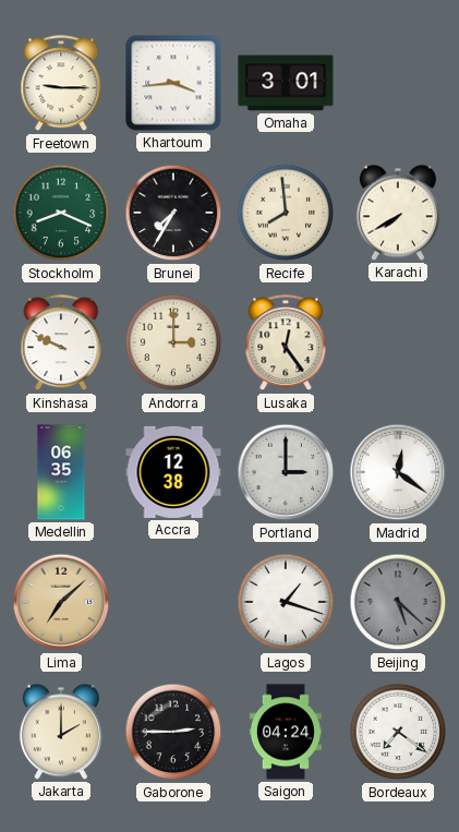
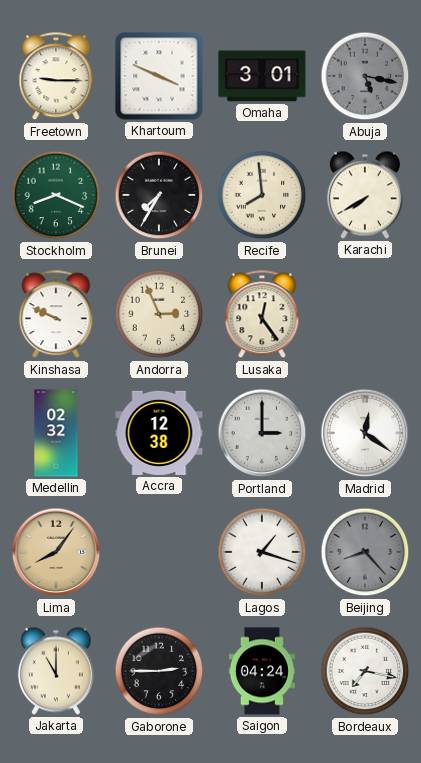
Khartoum: 3:44 -> 3:49 (159, 76)
Abuja: none -> 5:17 (365, 76)
Andorra: 3:00 -> 2:56 (159, 314)
Medellin: 06:35 -> 02:32 (56, 433)
Lima: 7:08 -> 8:06 (56, 552)
Beijing: 5:22 -> 8:23 (365, 552)
Jakarta: 2:00 -> 11:00 (56, 671)
Bordeaux: 7:21 -> 7:17 (365, 671)
